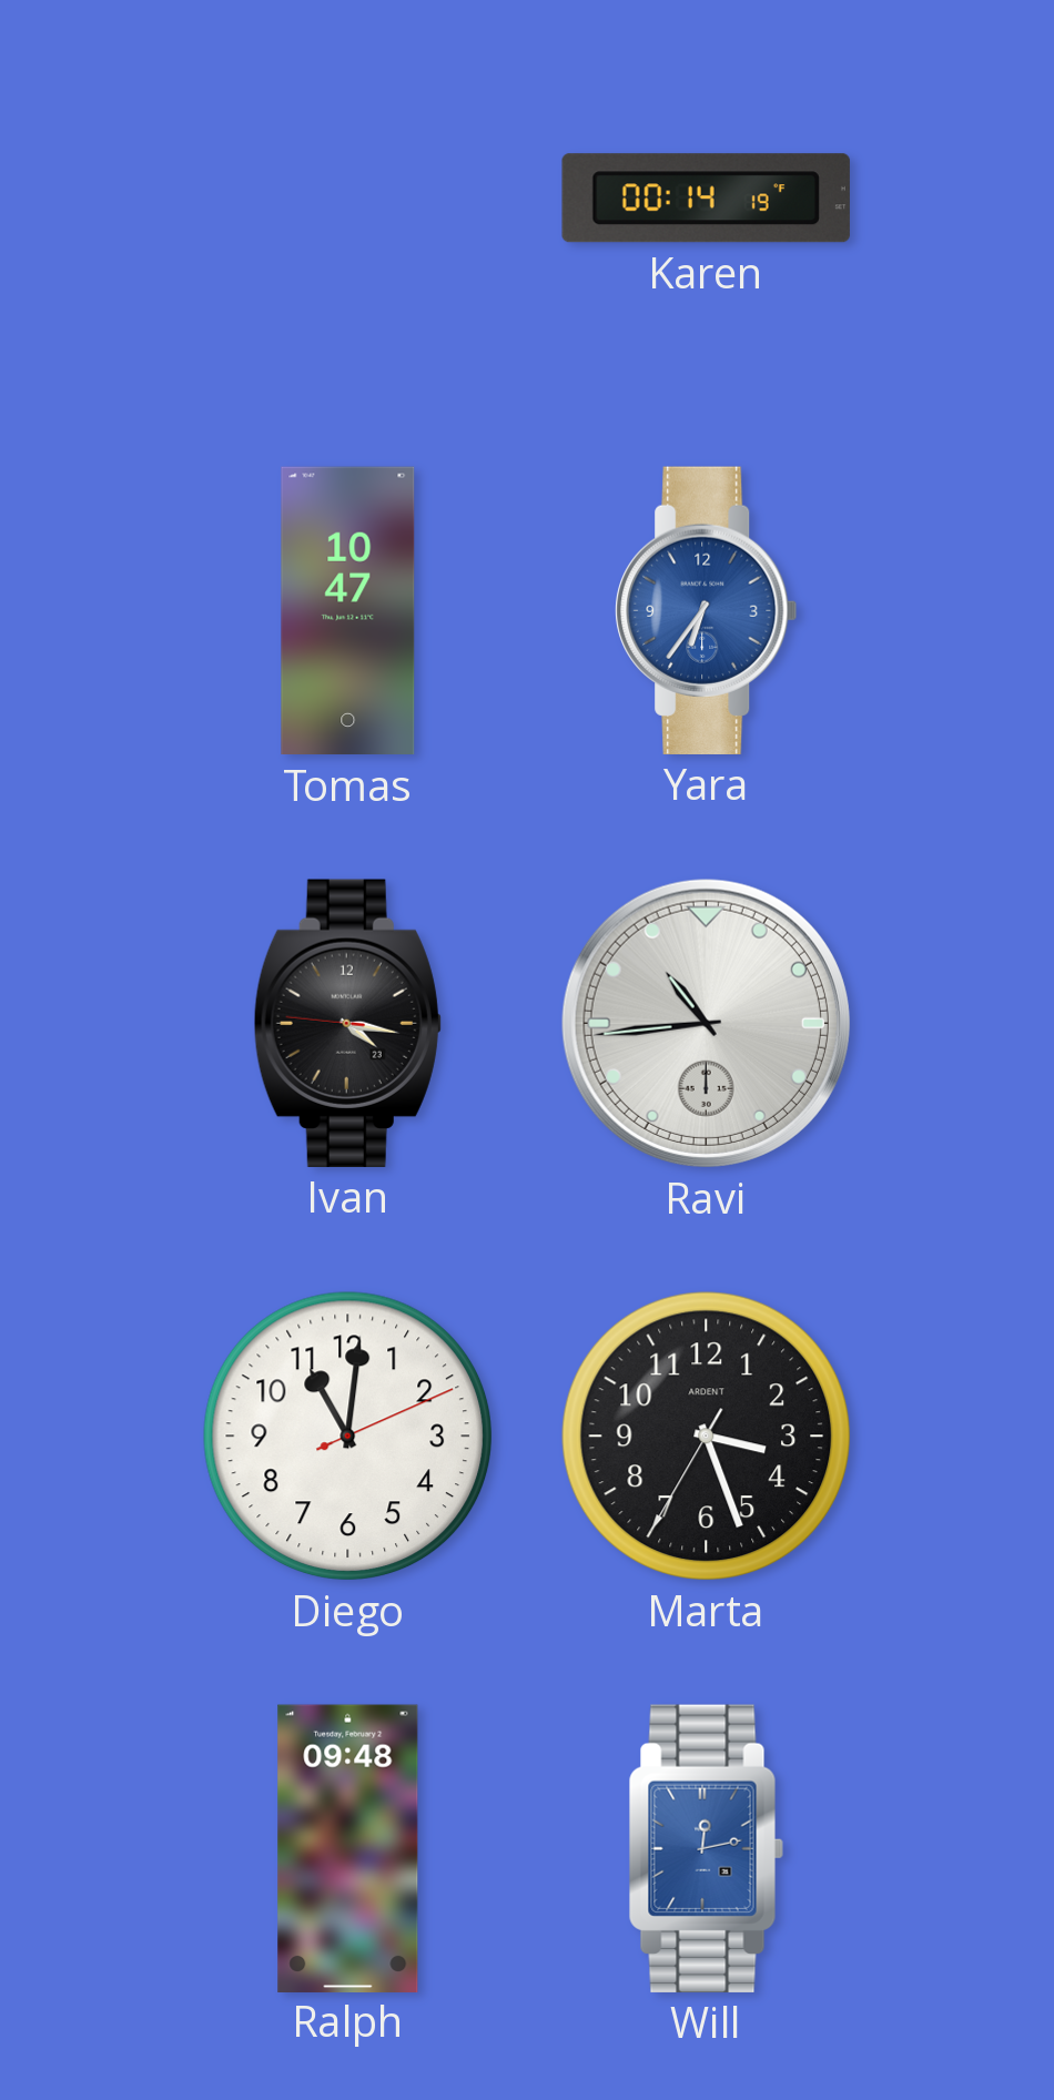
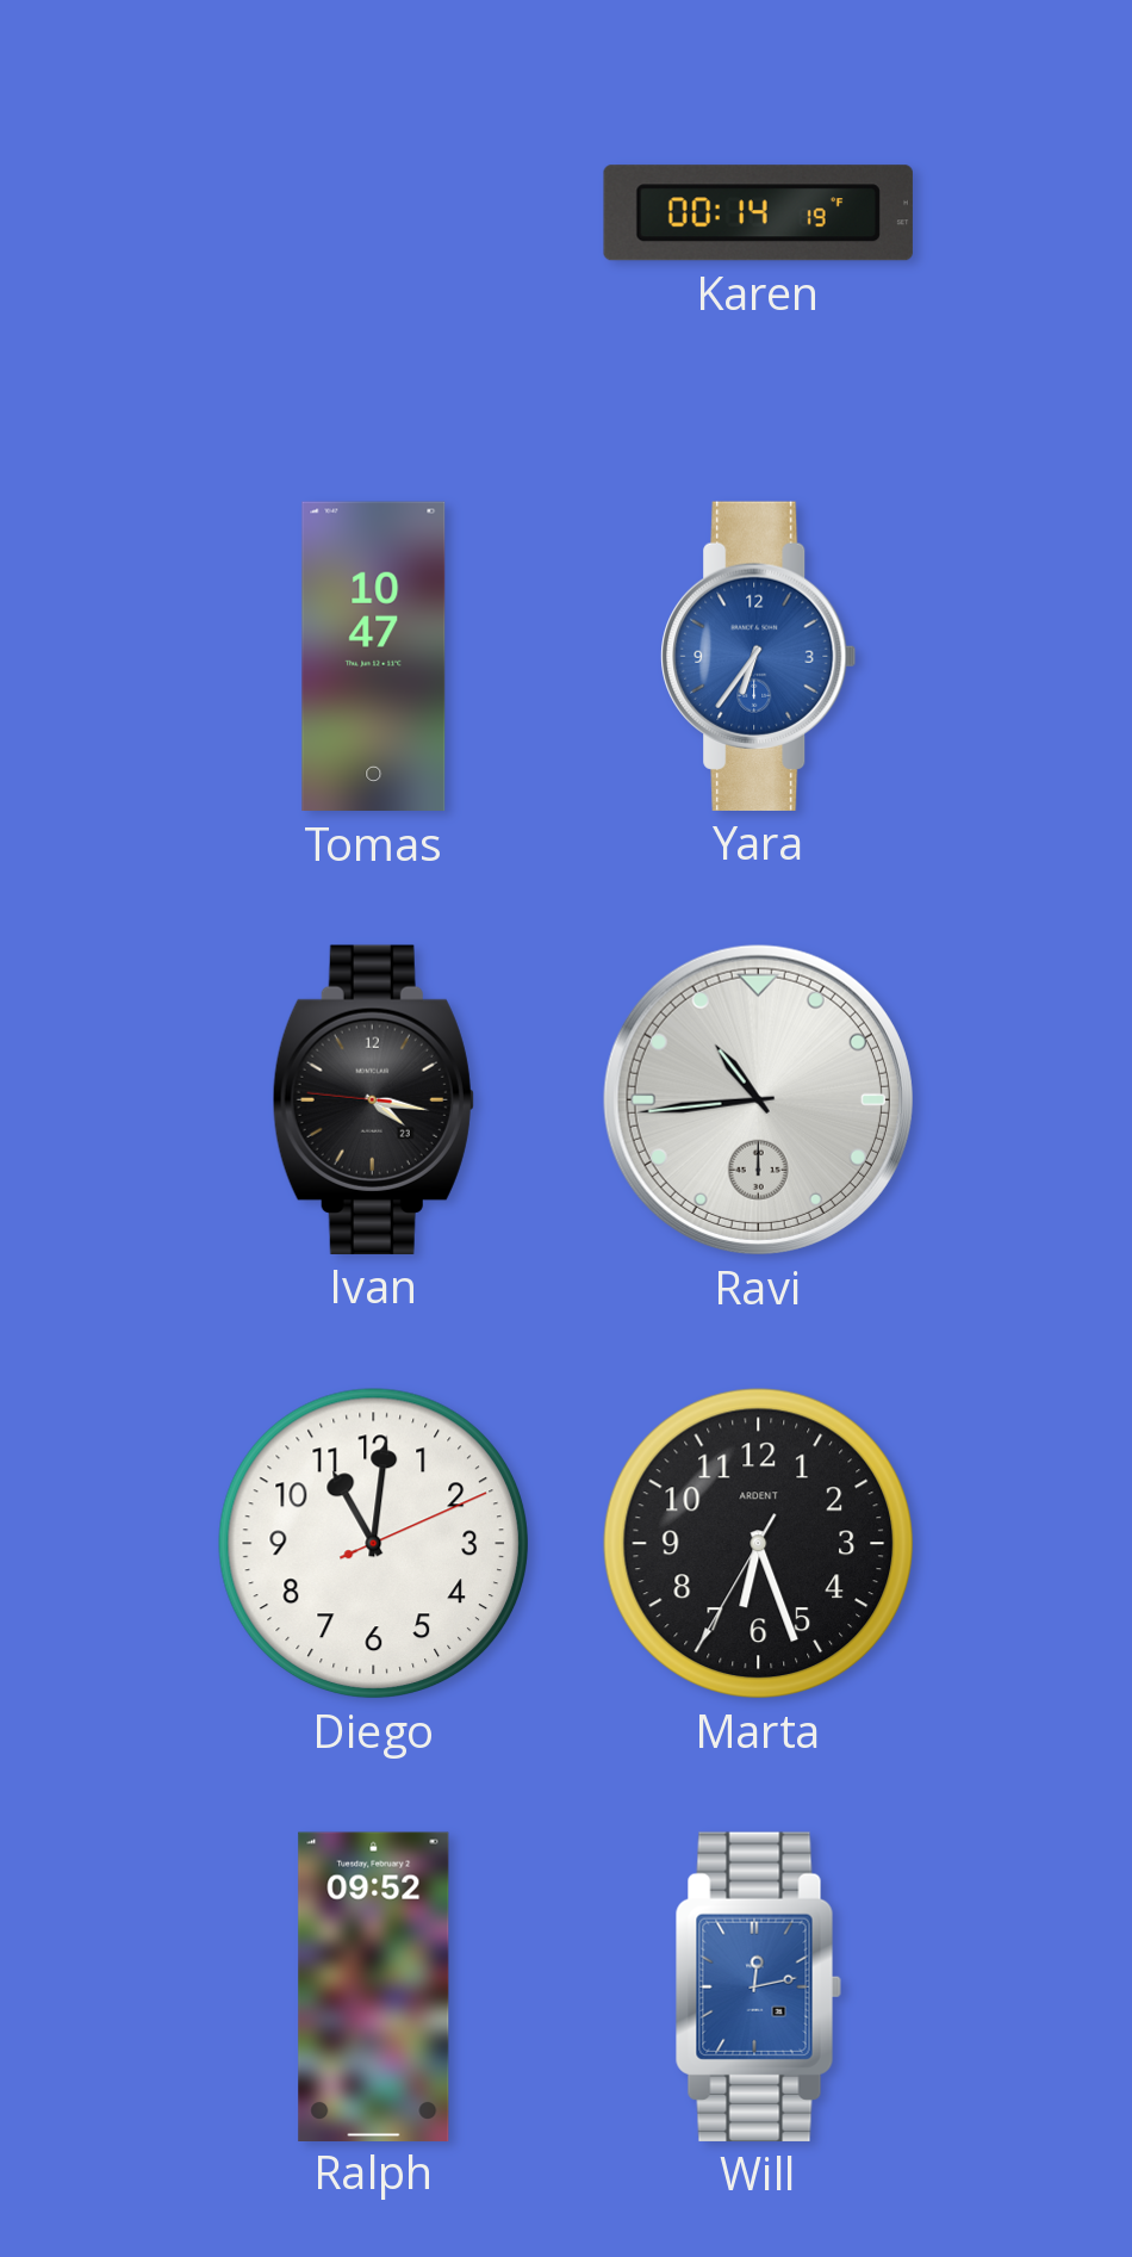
Marta: 3:26 -> 6:26 (759, 1544)
Ralph: 09:48 -> 09:52 (374, 1986)
